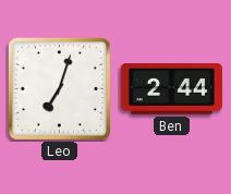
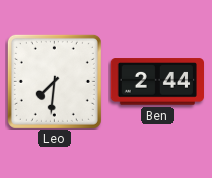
Leo: 7:03 -> 7:31 (54, 81)
